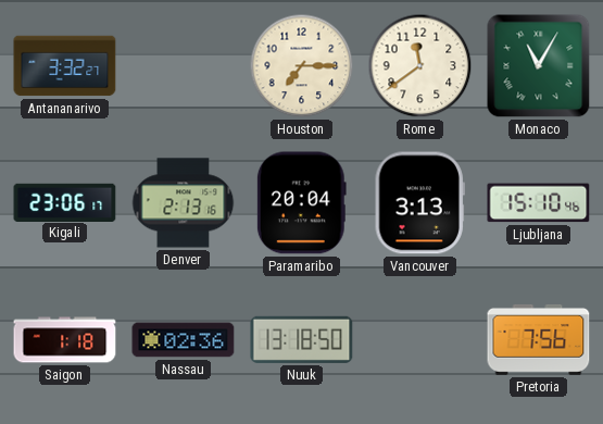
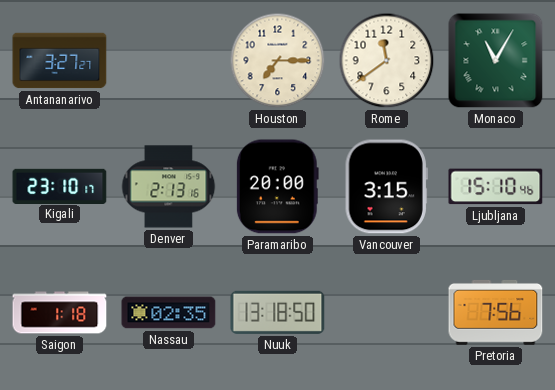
Antananarivo: 3:32 -> 3:27 (60, 61)
Kigali: 23:06 -> 23:10 (60, 186)
Paramaribo: 20:04 -> 20:00 (277, 187)
Vancouver: 3:13 -> 3:15 (386, 187)
Nassau: 02:36 -> 02:35 (169, 313)
